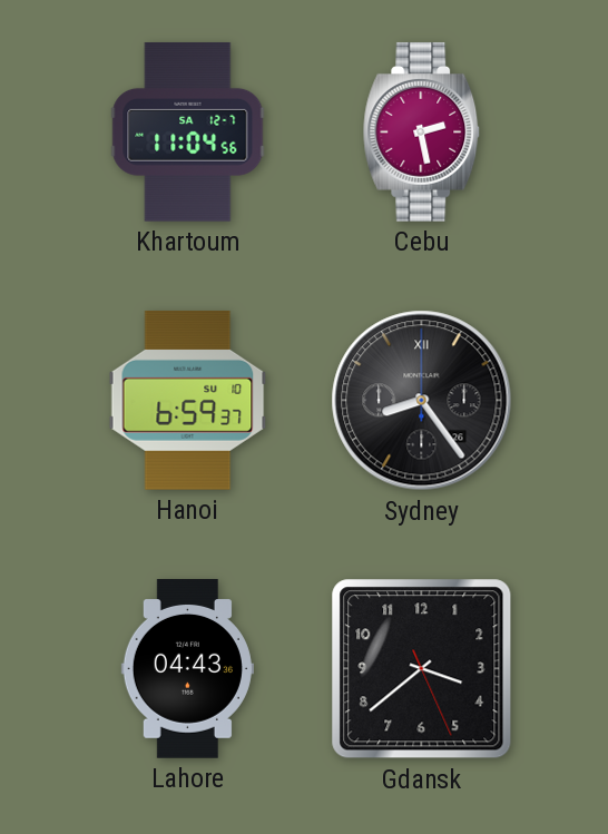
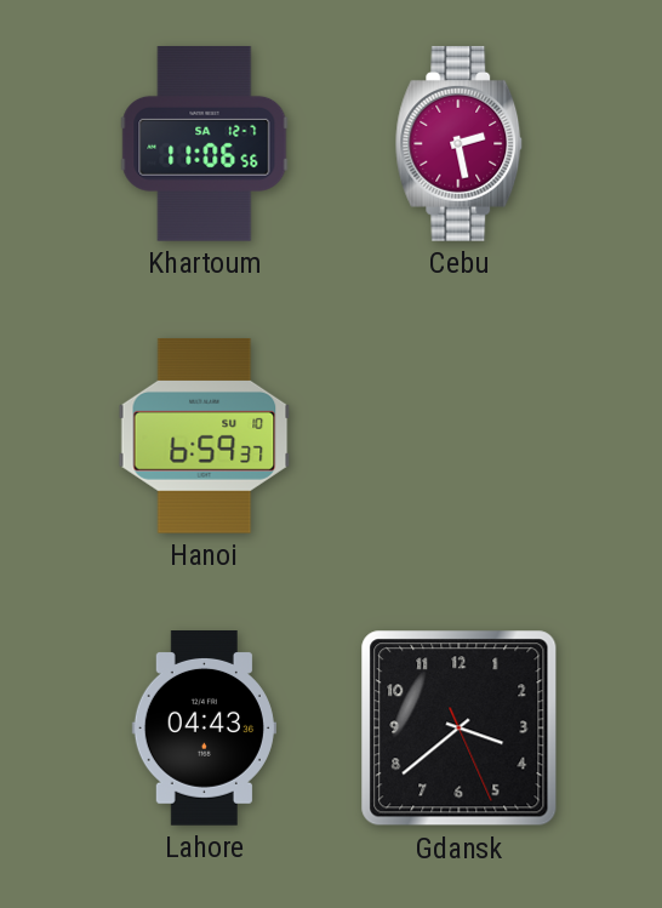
Khartoum: 11:04 -> 11:06 (205, 143)
Sydney: 8:24 -> none (422, 401)
